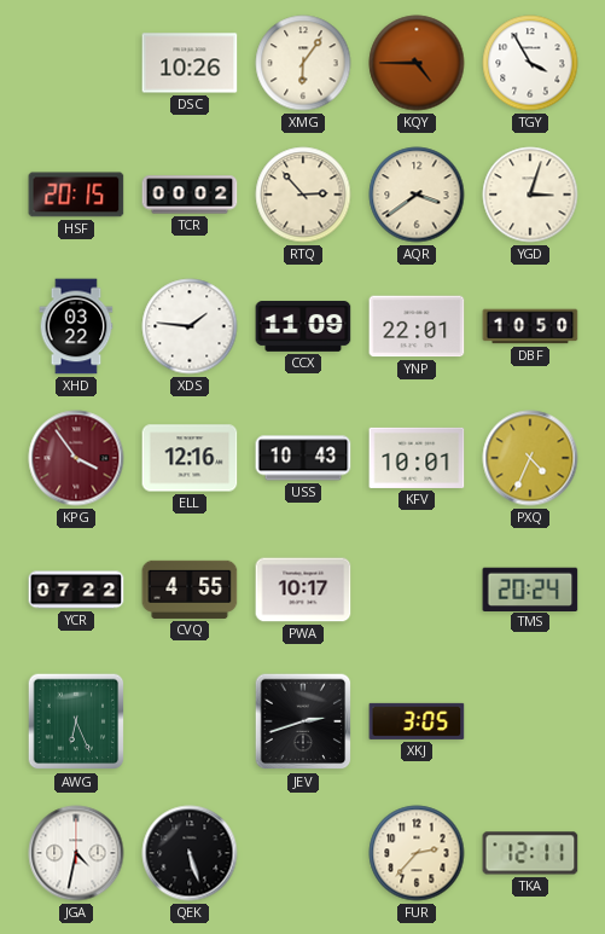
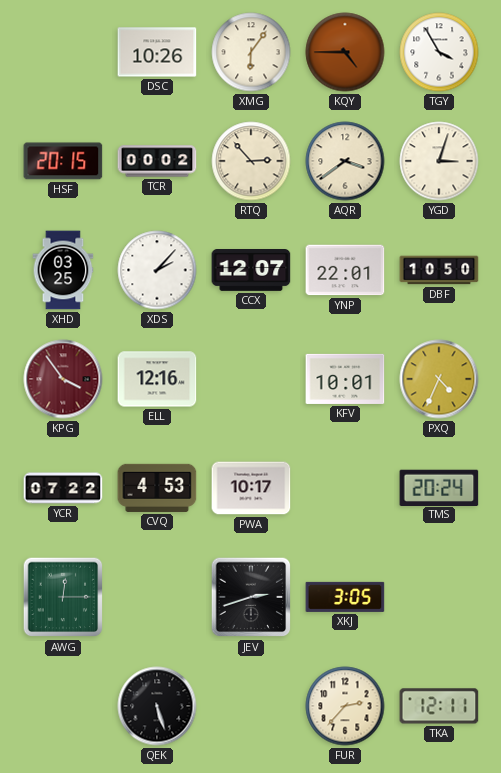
XHD: 03:22 -> 03:25 (63, 270)
XDS: 1:46 -> 2:07 (157, 270)
CCX: 11:09 -> 12:07 (251, 271)
USS: 10:43 -> none (303, 458)
CVQ: 4:55 -> 4:53 (157, 488)
AWG: 6:26 -> 12:15 (63, 597)
JGA: 4:32 -> none (76, 853)
